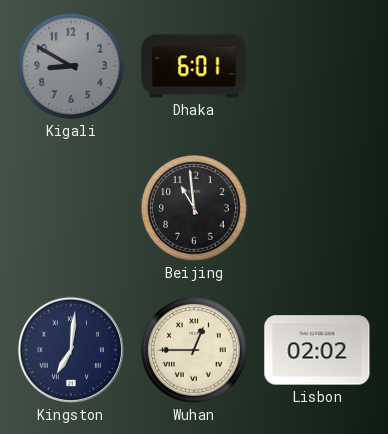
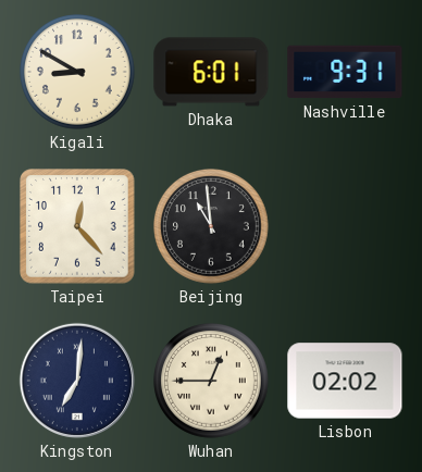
Kigali dial: grey -> cream (78, 73)
Nashville: none -> 9:31 (345, 72)
Taipei: none -> 12:23 (77, 226)
